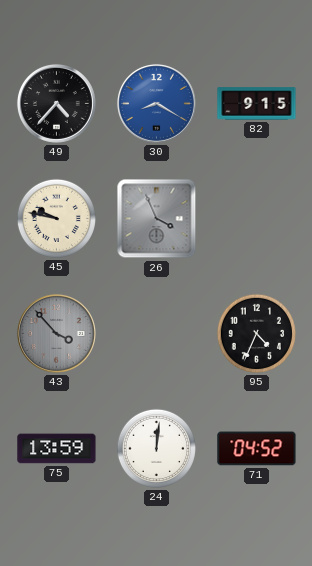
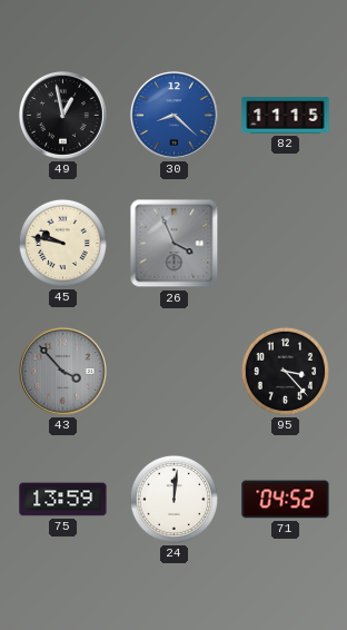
49: 4:37 -> 12:58 (62, 115)
30: 8:20 -> 8:22 (173, 115)
82: 9:15 -> 11:15 (286, 116)
95: 4:34 -> 3:23 (285, 371)
